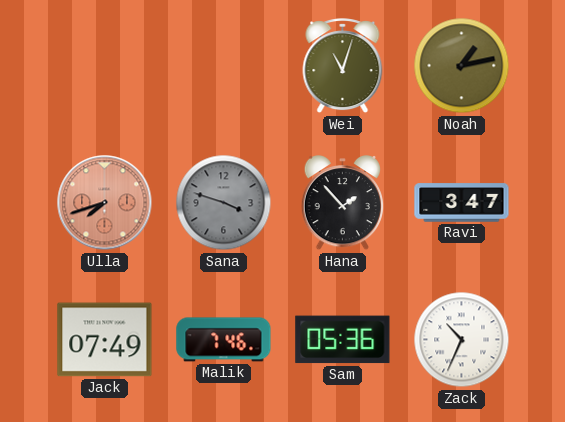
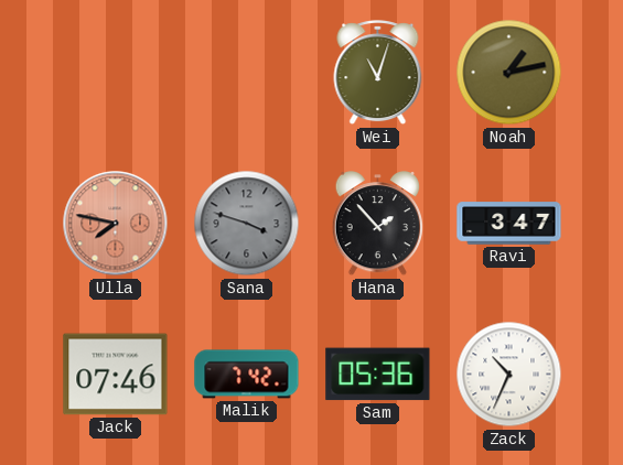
Ulla: 7:42 -> 7:47 (116, 224)
Jack: 07:49 -> 07:46 (116, 375)
Malik: 7:46 -> 7:42 (247, 375)
